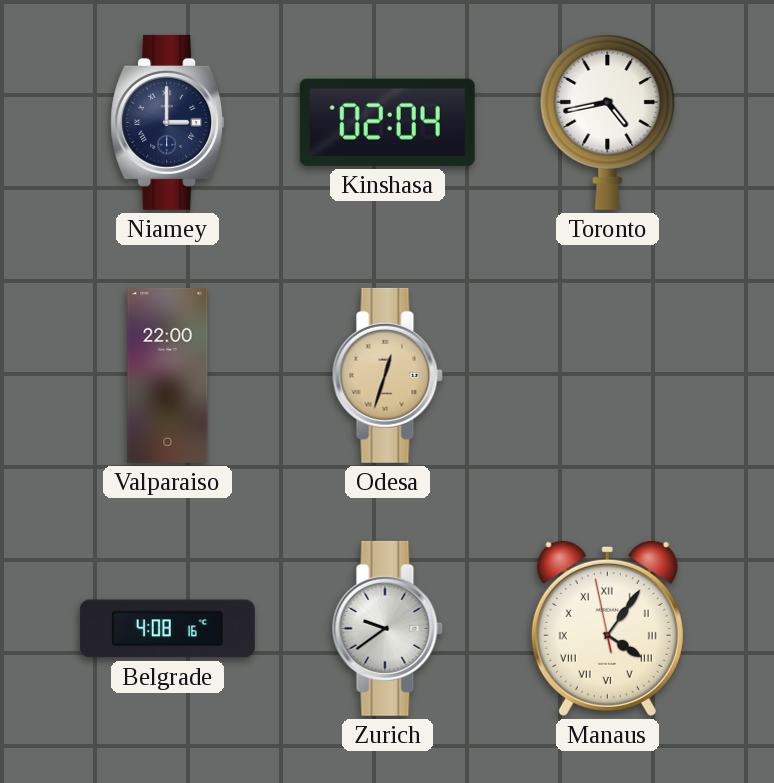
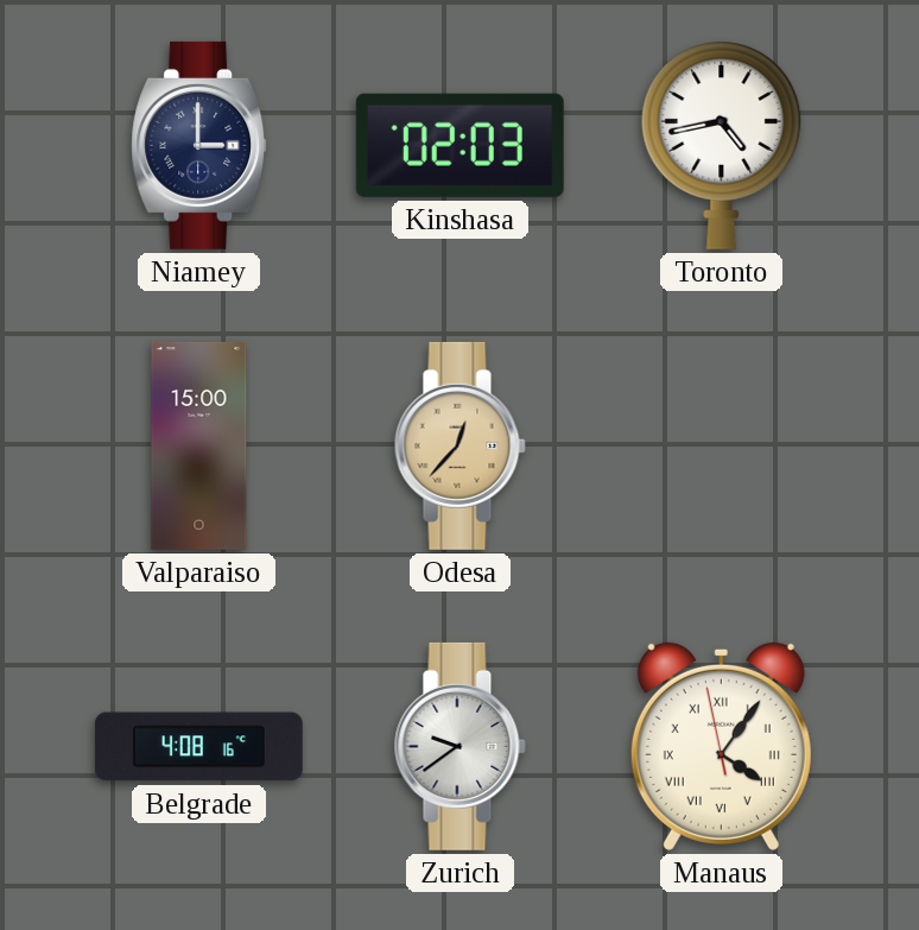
Kinshasa: 02:04 -> 02:03 (459, 145)
Valparaiso: 22:00 -> 15:00 (199, 445)
Odesa: 12:33 -> 12:37 (459, 445)
